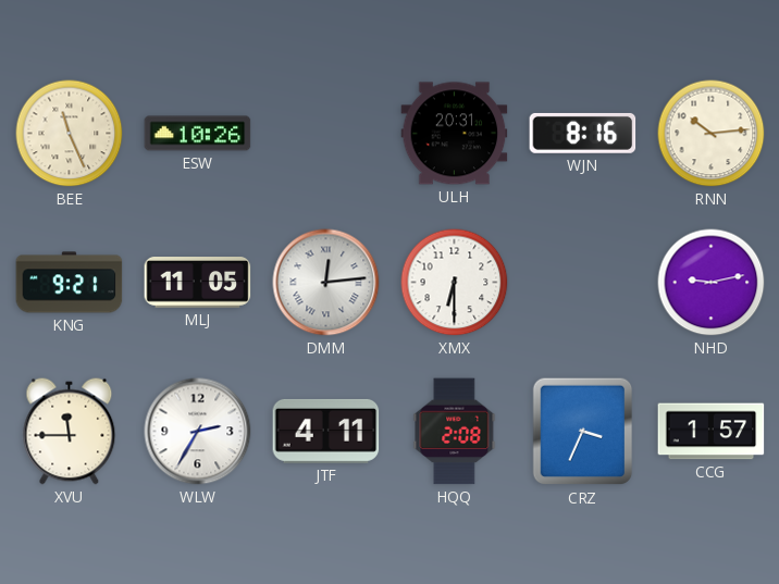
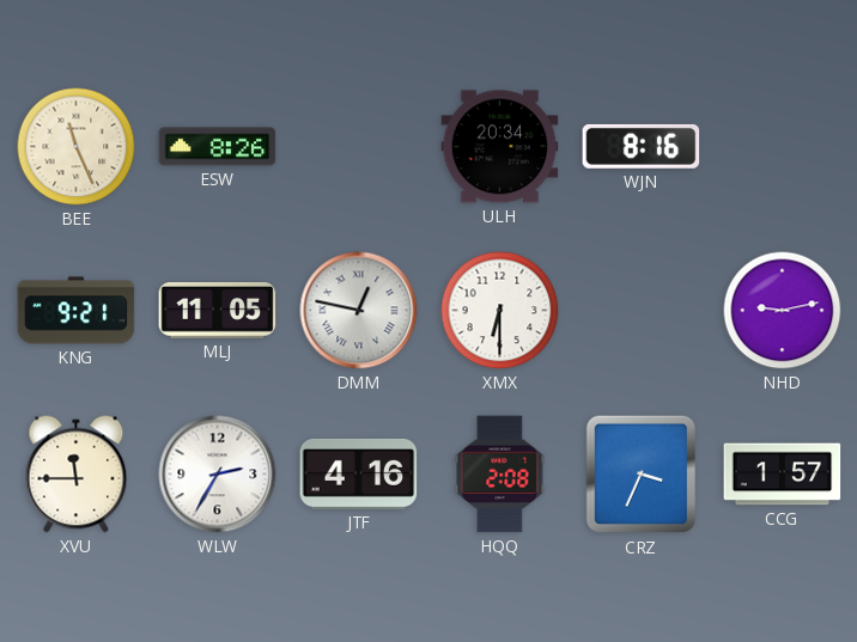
ESW: 10:26 -> 8:26 (218, 147)
ULH: 20:31 -> 20:34 (500, 147)
RNN: 10:14 -> none (712, 134)
DMM: 12:14 -> 12:47 (359, 311)
JTF: 4:11 -> 4:16 (359, 473)
